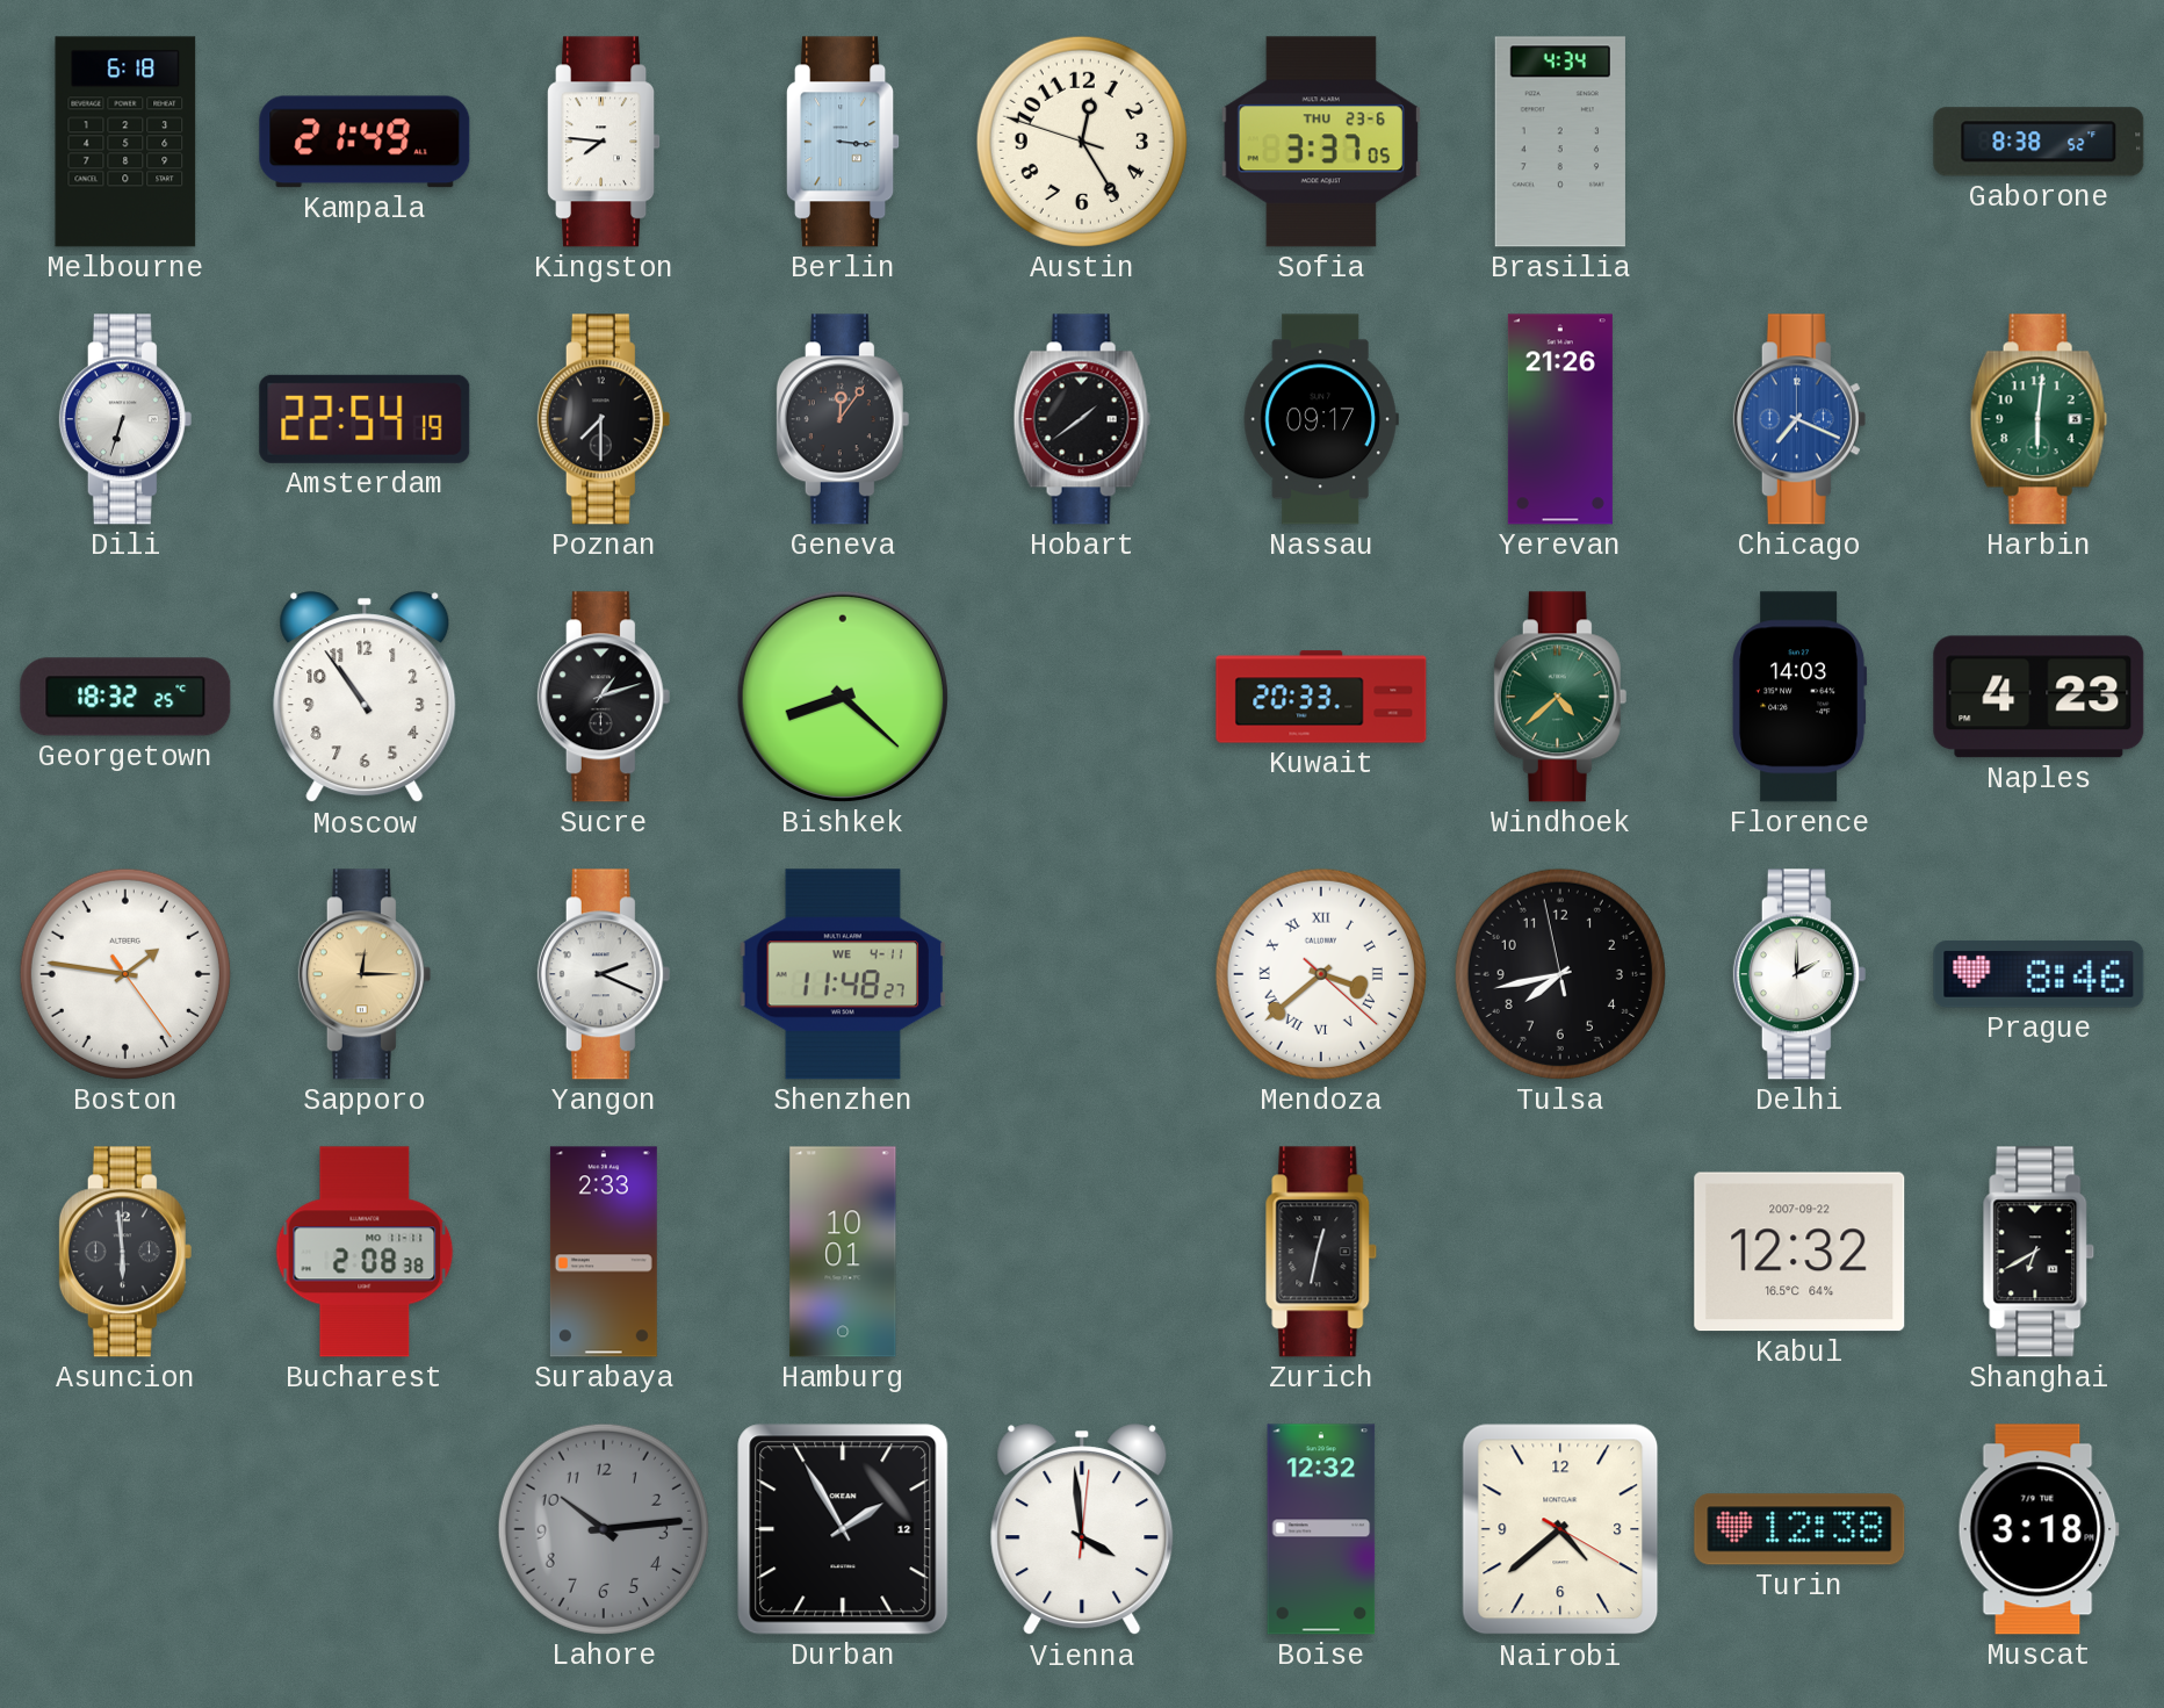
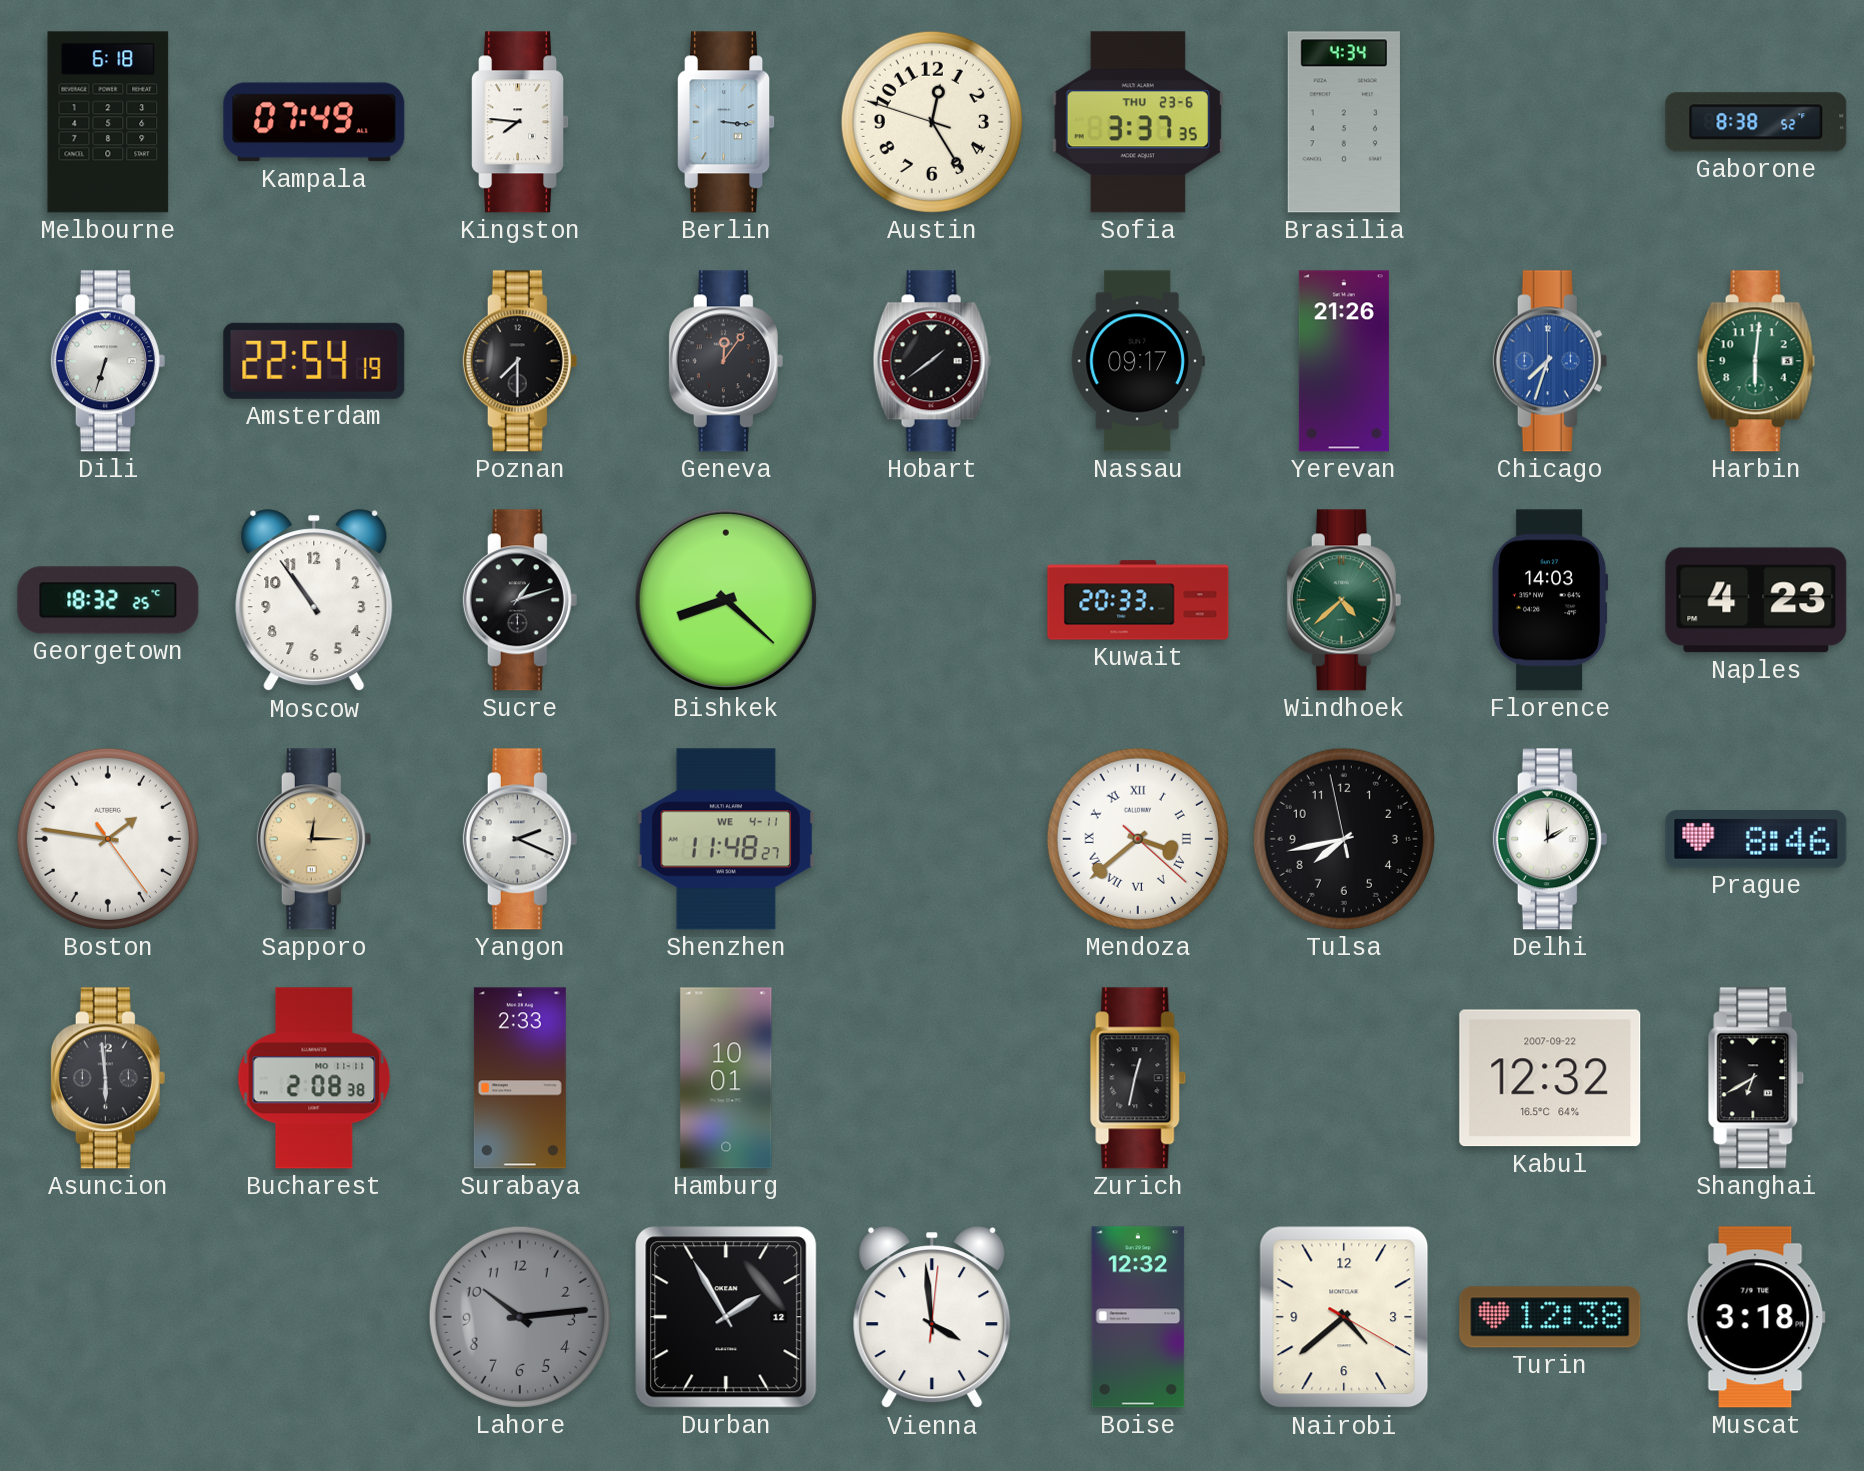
Kampala: 21:49 -> 07:49 (314, 122)
Sofia: 3:37:05 -> 3:37:35 (1138, 122)
Chicago: 7:19 -> 7:33 (1550, 361)
